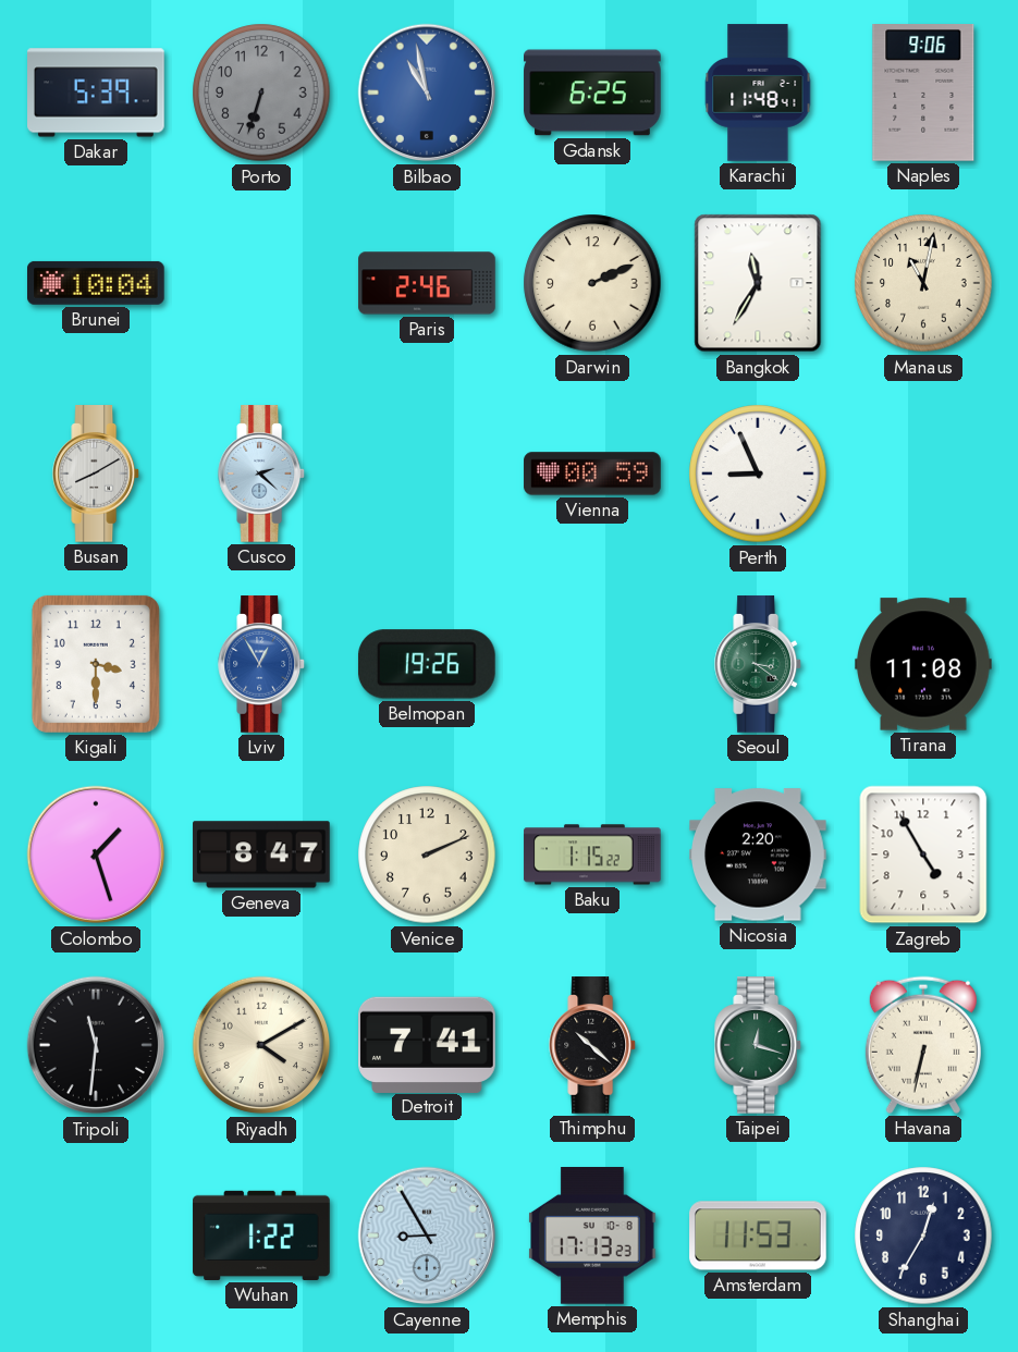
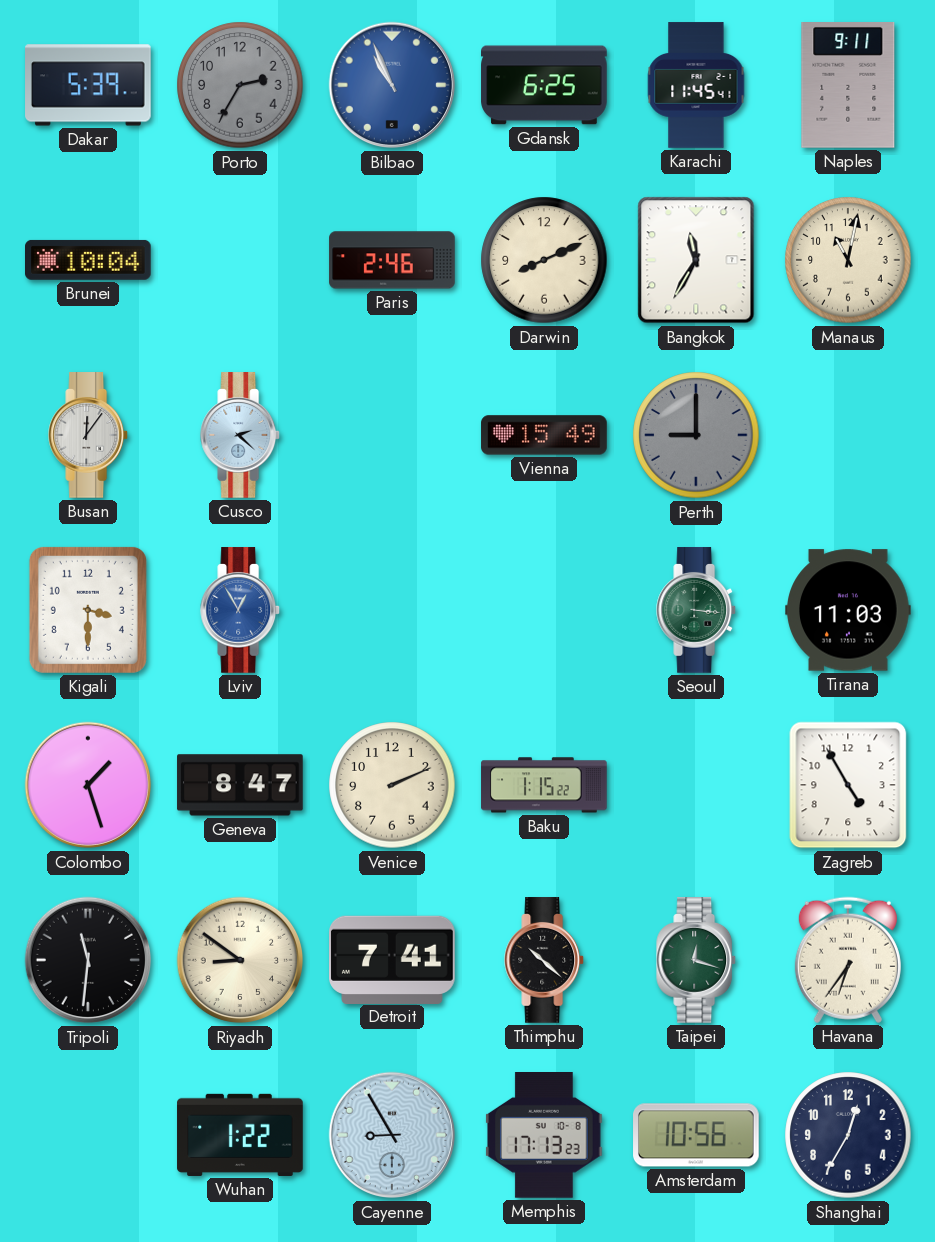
Porto: 6:33 -> 2:35 (240, 85)
Bilbao: 10:58 -> 10:56 (392, 85)
Karachi: 11:48 -> 11:45 (696, 85)
Naples: 9:06 -> 9:11 (848, 86)
Darwin: 2:11 -> 8:11 (544, 260)
Busan: 8:10 -> 12:06 (89, 435)
Vienna: 00:59 -> 15:49 (544, 435)
Perth: 8:56 -> 9:00 (696, 435)
Perth dial: white -> grey (696, 435)
Belmopan: 19:26 -> none (427, 664)
Seoul: 3:21 -> 3:16 (697, 610)
Tirana: 11:08 -> 11:03 (848, 610)
Nicosia: 2:20 -> none (758, 855)
Riyadh: 4:10 -> 8:51 (240, 960)
Havana: 6:32 -> 6:36 (848, 960)
Amsterdam: 11:53 -> 10:56 (696, 1135)
